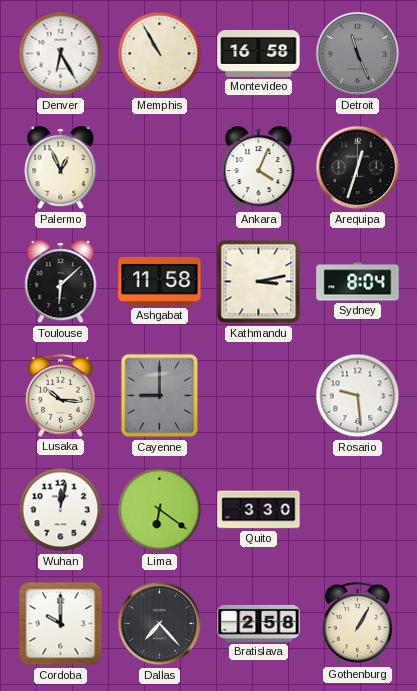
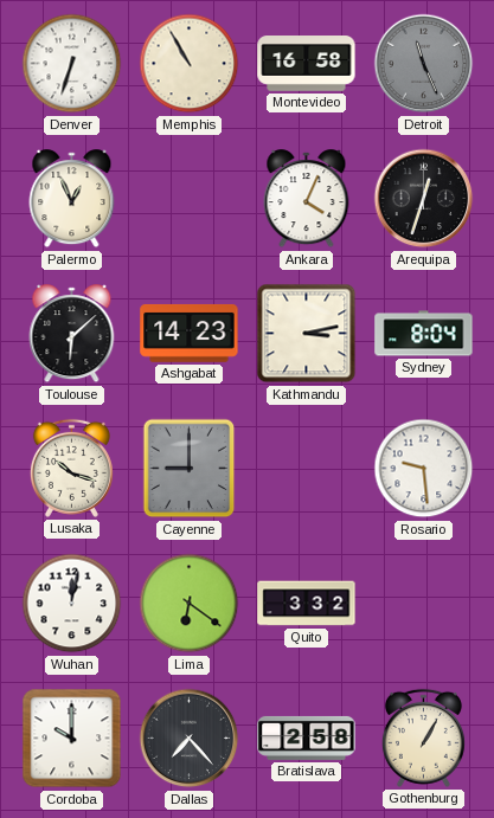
Denver: 6:25 -> 6:33 (72, 64)
Ashgabat: 11:58 -> 14:23 (190, 334)
Lusaka: 10:16 -> 10:18 (71, 468)
Quito: 3:30 -> 3:32 (307, 604)
